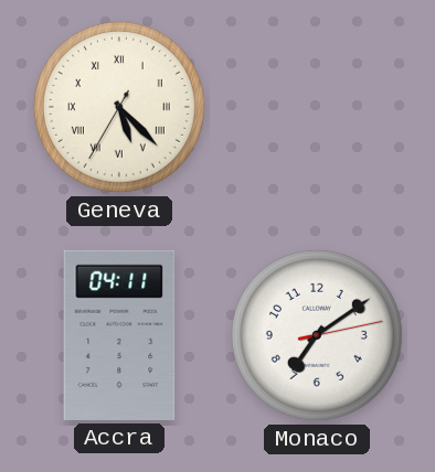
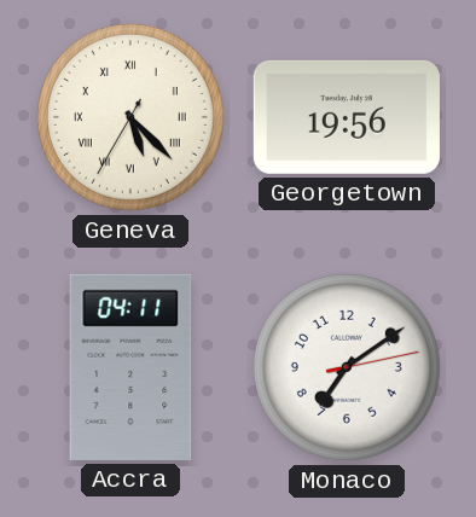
Georgetown: none -> 19:56 (347, 117)
